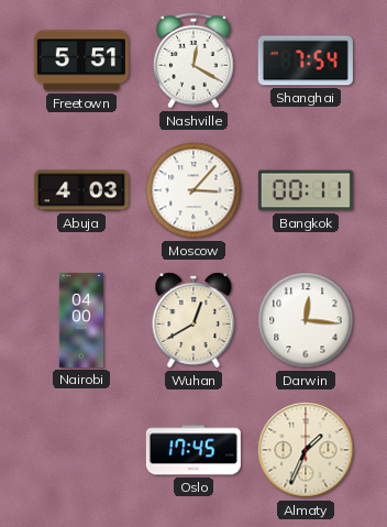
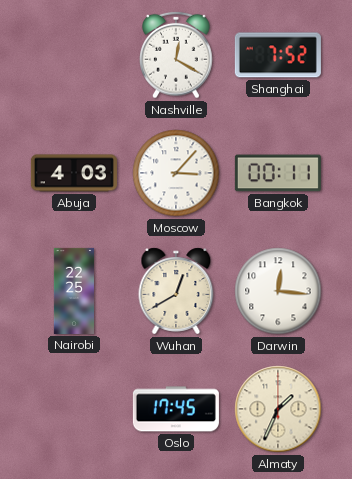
Freetown: 5:51 -> none (81, 61)
Shanghai: 7:54 -> 7:52 (278, 55)
Nairobi: 04:00 -> 22:25 (74, 291)
